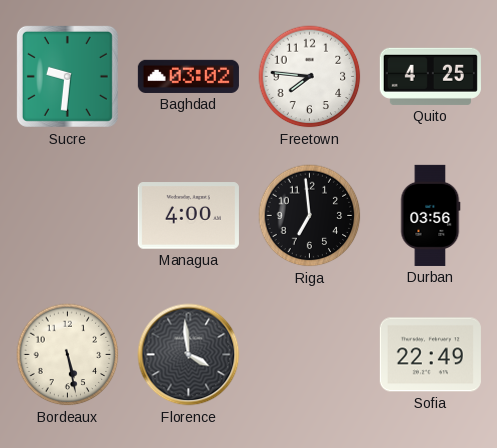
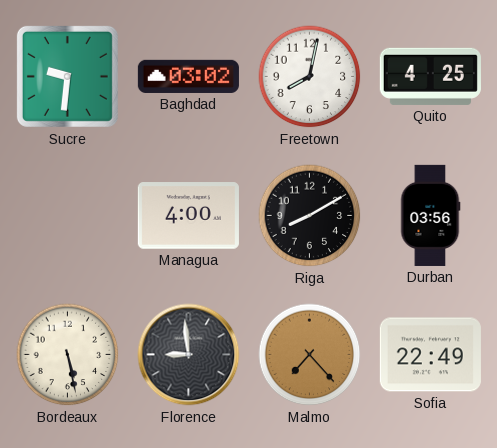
Freetown: 7:46 -> 8:02 (310, 77)
Riga: 6:59 -> 8:10 (310, 216)
Florence: 3:59 -> 8:59 (189, 355)
Malmo: none -> 7:23 (310, 355)
